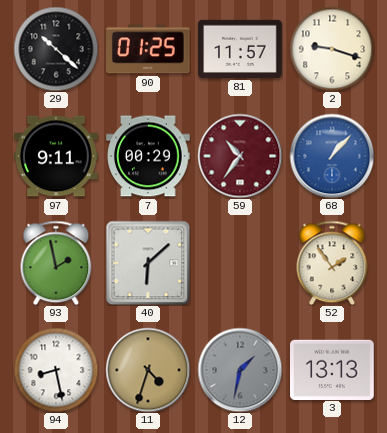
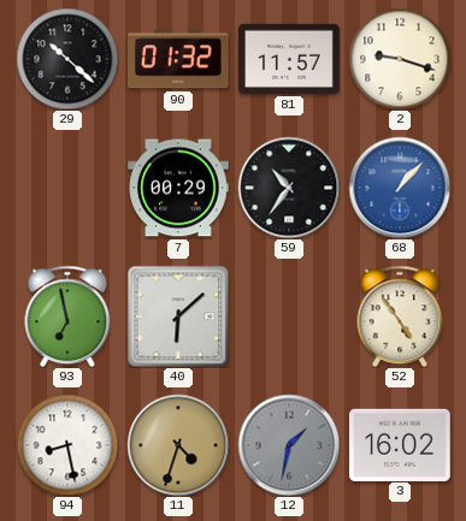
90: 01:25 -> 01:32 (179, 59)
97: 9:11 -> none (56, 156)
59 dial: burgundy -> black (289, 188)
93: 1:58 -> 6:58 (67, 316)
52: 1:54 -> 4:54 (400, 316)
3: 13:13 -> 16:02 (400, 444)
